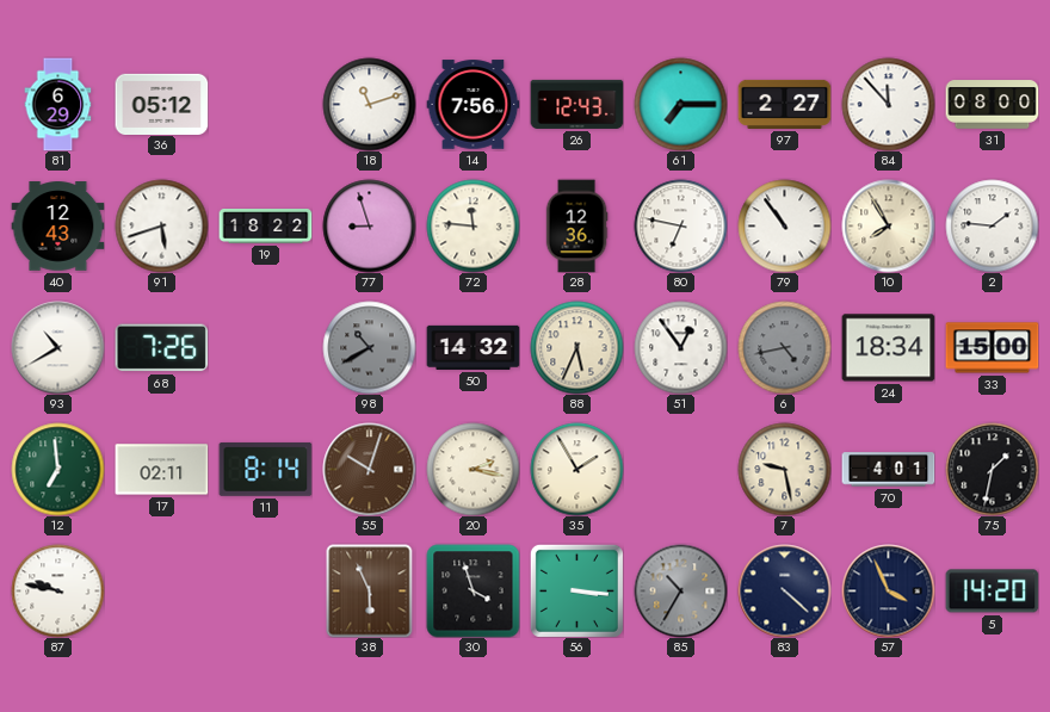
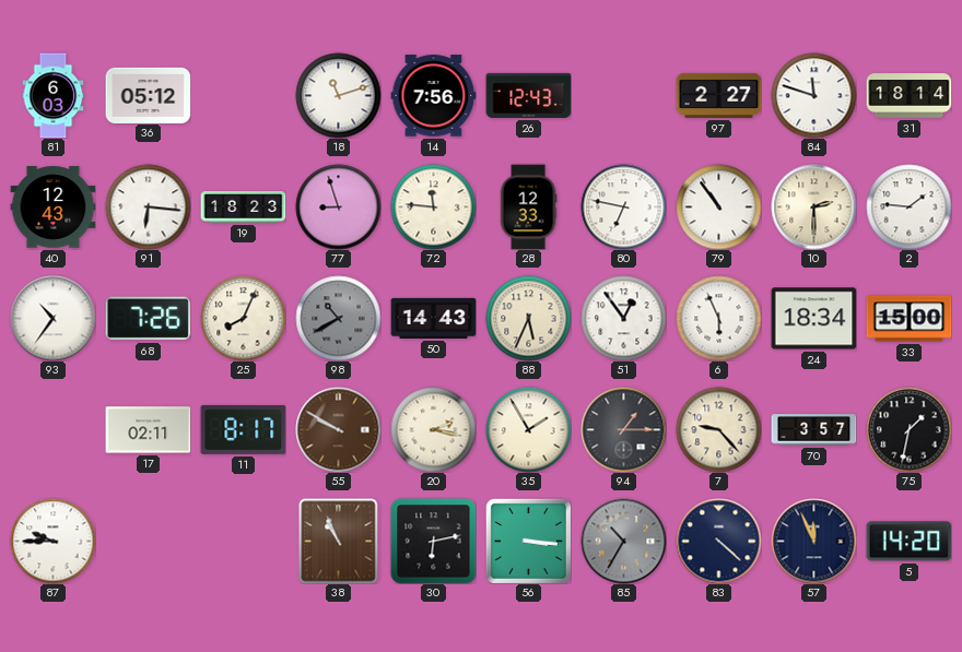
81: 6:29 -> 6:03 (54, 95)
61: 7:15 -> none (680, 104)
84: 11:53 -> 11:48 (813, 95)
31: 08:00 -> 18:14 (908, 96)
91: 5:42 -> 6:16 (148, 206)
19: 18:22 -> 18:23 (243, 208)
28: 12:36 -> 12:33 (528, 206)
10: 7:55 -> 2:30 (813, 206)
93: 10:40 -> 10:36 (52, 318)
25: none -> 8:04 (243, 318)
50: 14:32 -> 14:43 (433, 318)
6: 4:43 -> 5:56 (718, 318)
6 dial: grey -> white (718, 318)
12: 6:59 -> none (57, 469)
11: 8:14 -> 8:17 (243, 429)
55: 10:03 -> 9:50 (338, 429)
94: none -> 1:15 (623, 429)
7: 9:28 -> 9:23 (718, 429)
70: 4:01 -> 3:57 (813, 430)
87: 9:47 -> 9:45 (52, 541)
38: 5:56 -> 10:56 (339, 541)
30: 3:57 -> 6:13 (433, 541)
57: 3:56 -> 11:56 (813, 541)
